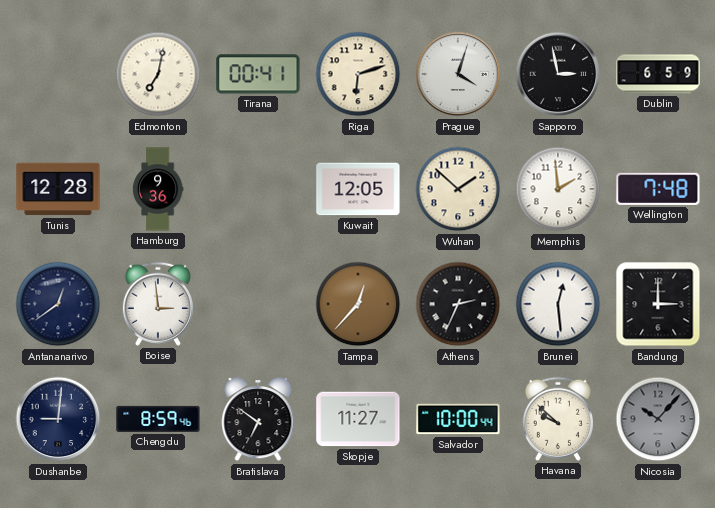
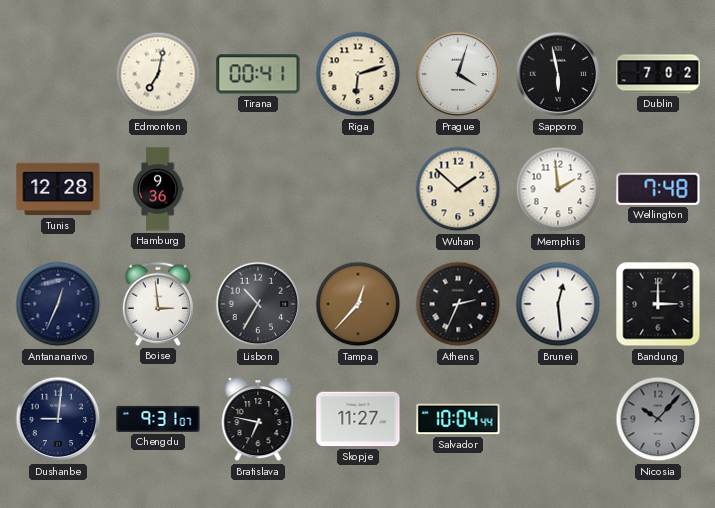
Sapporo: 2:58 -> 5:58 (558, 74)
Dublin: 6:59 -> 7:02 (658, 74)
Kuwait: 12:05 -> none (358, 189)
Antananarivo: 12:39 -> 12:34 (58, 304)
Lisbon: none -> 10:35 (258, 304)
Chengdu: 8:59 -> 9:31 (158, 419)
Bratislava: 6:51 -> 6:47 (258, 420)
Salvador: 10:00 -> 10:04 (458, 419)
Havana: 9:52 -> none (558, 419)
